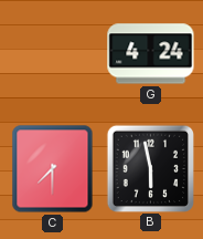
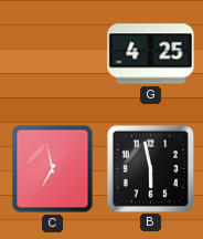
G: 4:24 -> 4:25 (151, 54)
C: 7:30 -> 6:58 (53, 169)
